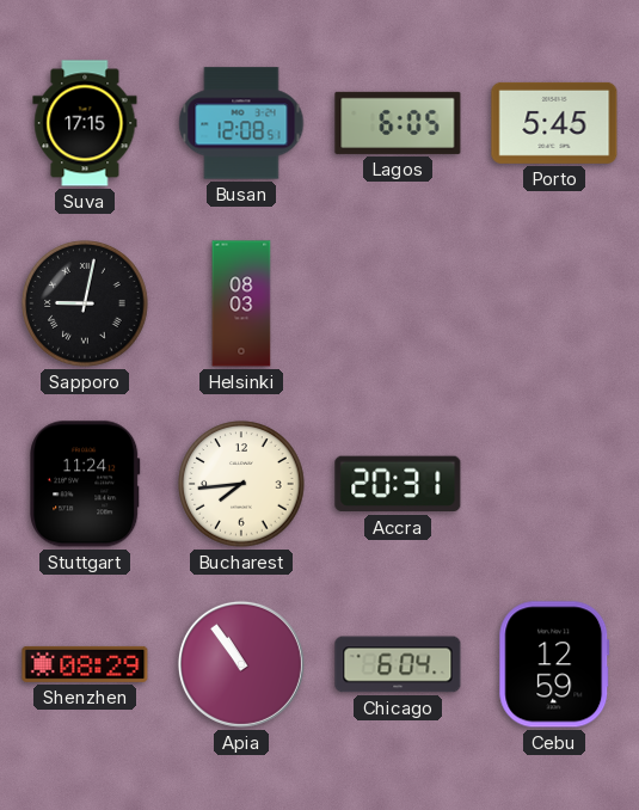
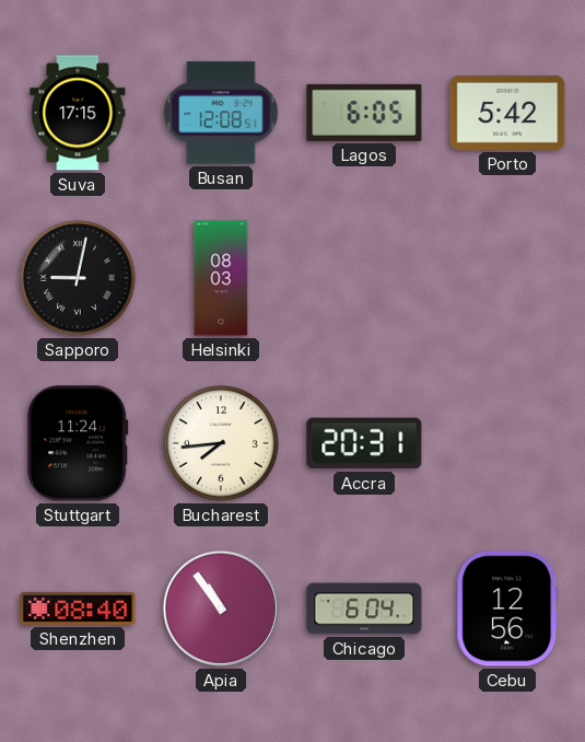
Porto: 5:45 -> 5:42 (507, 113)
Shenzhen: 08:29 -> 08:40 (78, 608)
Cebu: 12:59 -> 12:56 (507, 608)
